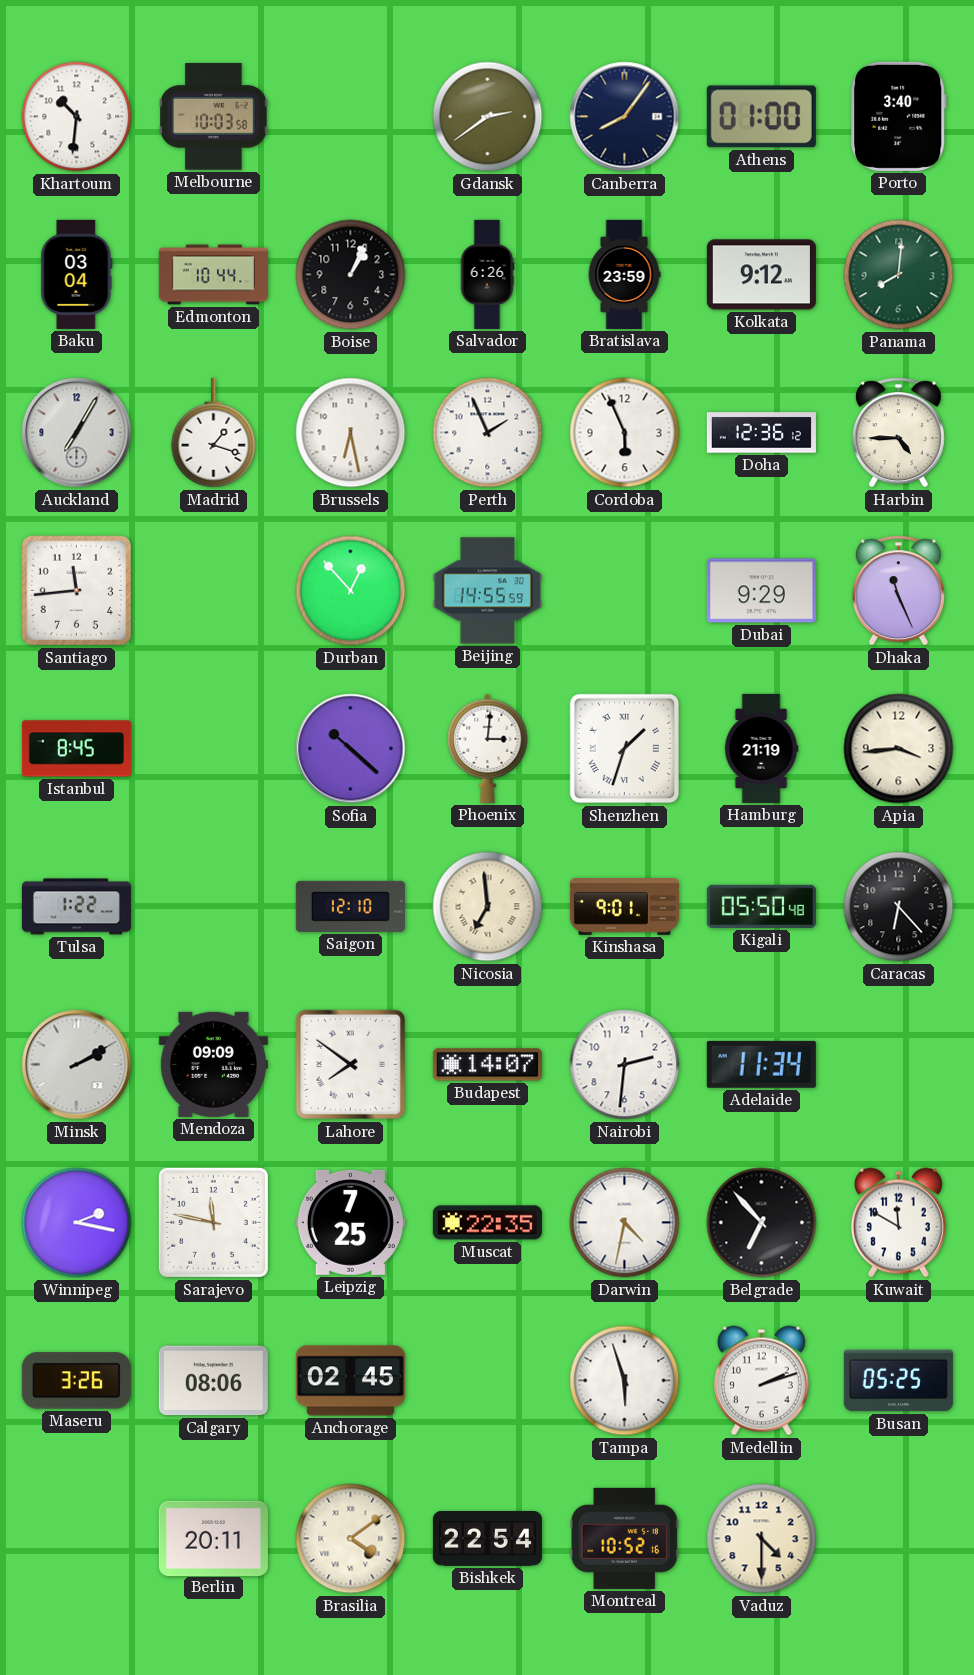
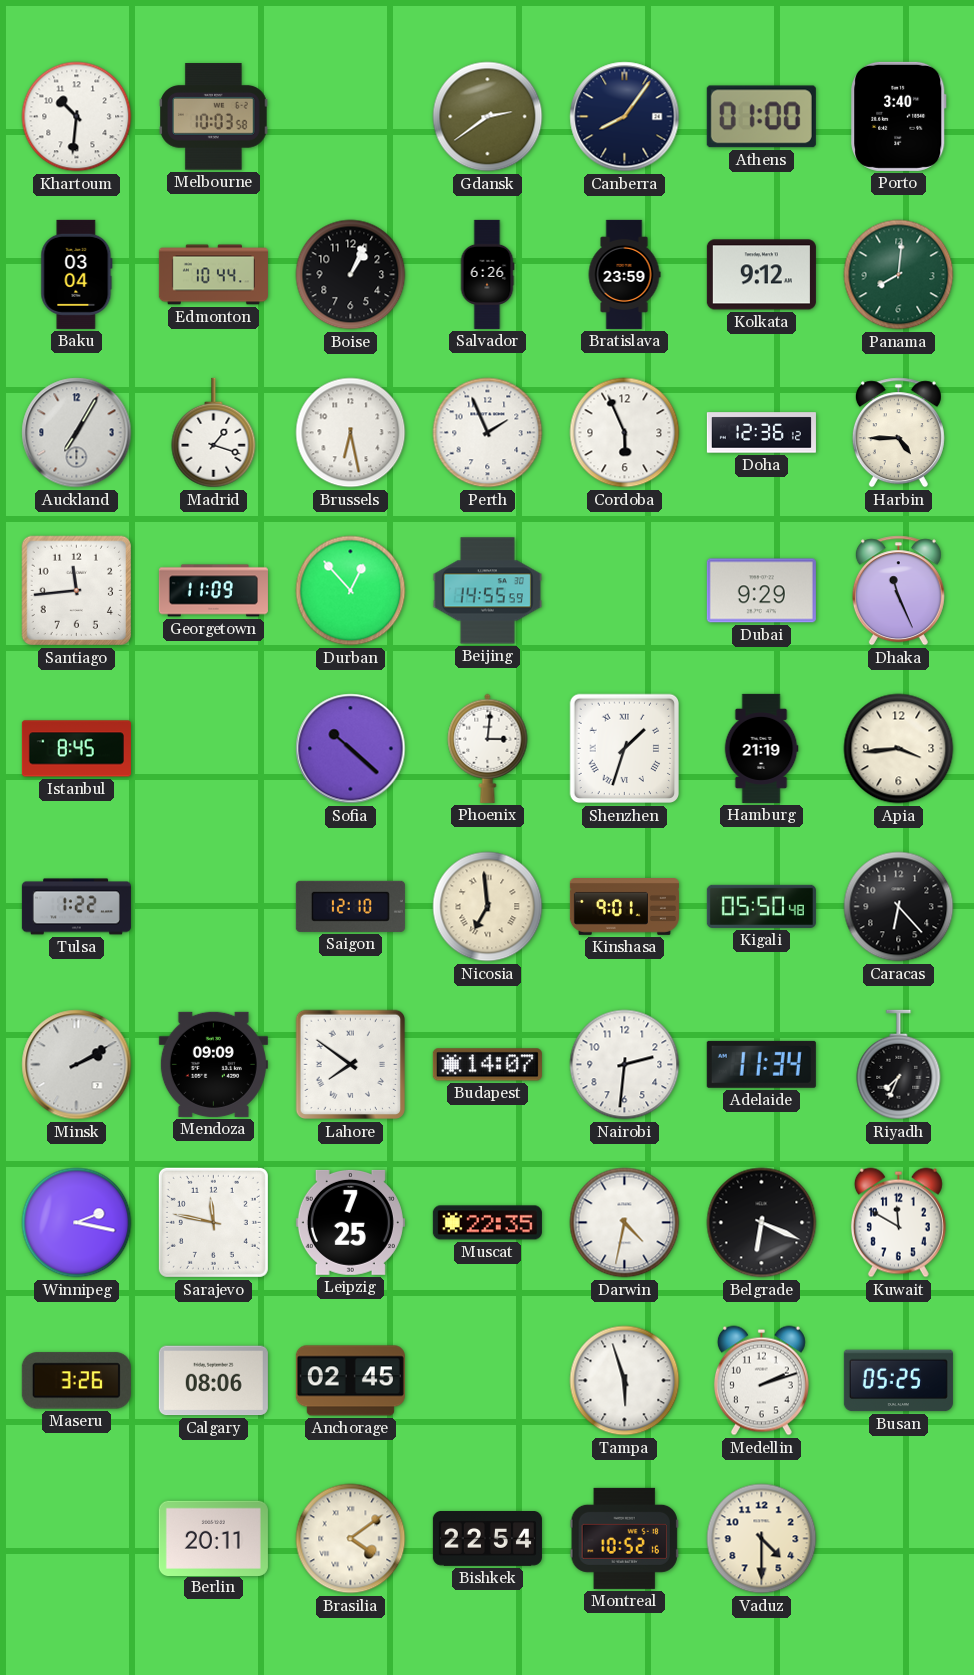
Georgetown: none -> 11:09 (213, 591)
Riyadh: none -> 7:34 (899, 1065)
Belgrade: 6:53 -> 6:19 (762, 1223)
